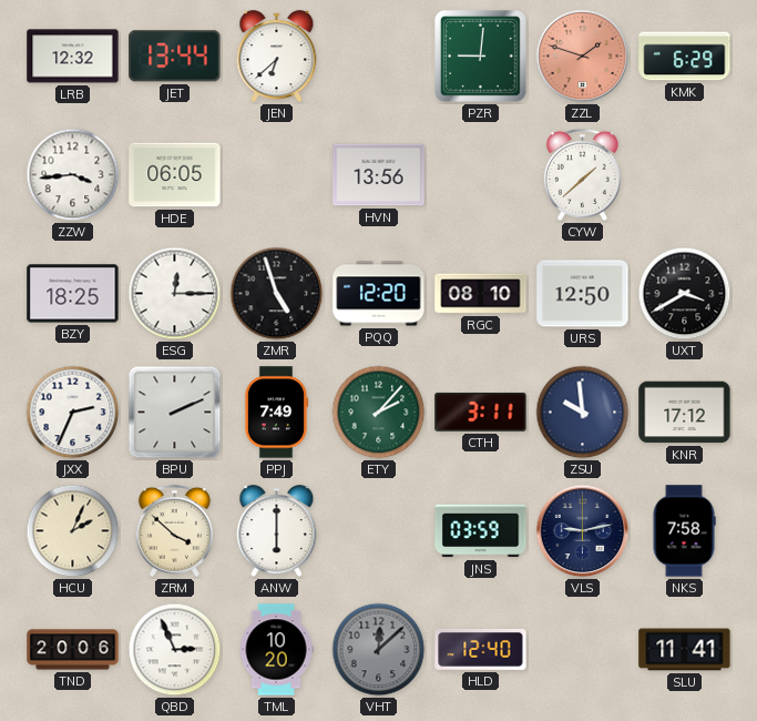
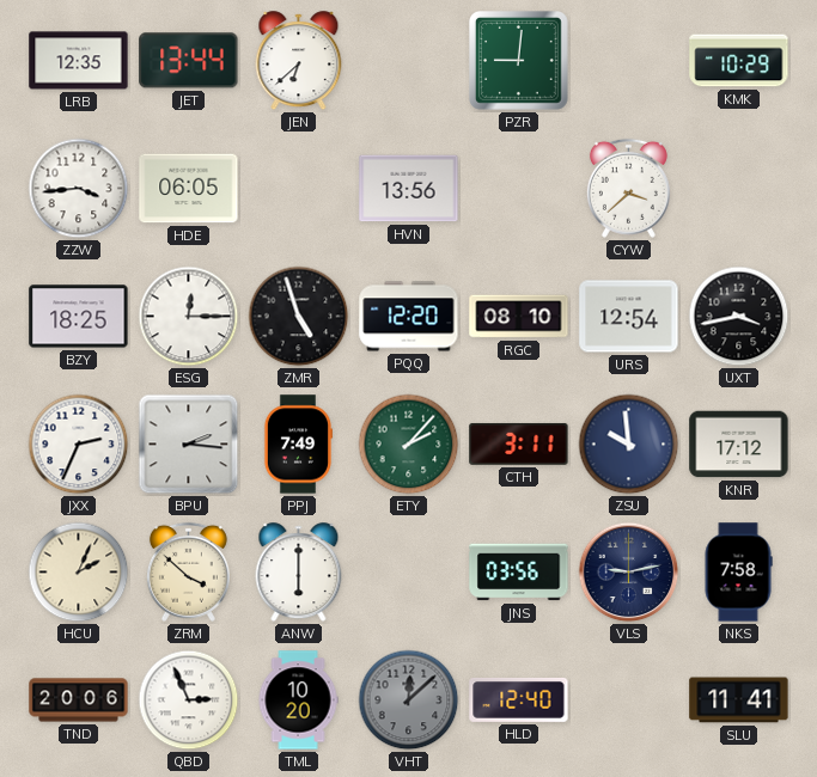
LRB: 12:32 -> 12:35 (79, 61)
ZZL: 1:48 -> none (583, 57)
KMK: 6:29 -> 10:29 (739, 61)
CYW: 1:38 -> 3:38 (628, 188)
URS: 12:50 -> 12:54 (629, 317)
UXT: 3:40 -> 3:43 (739, 317)
BPU: 2:11 -> 2:16 (189, 445)
JNS: 03:59 -> 03:56 (519, 573)
